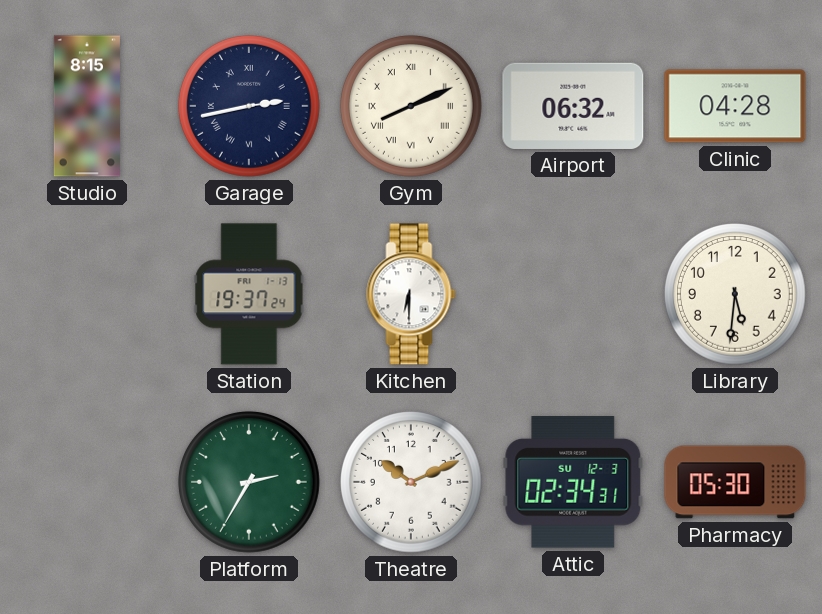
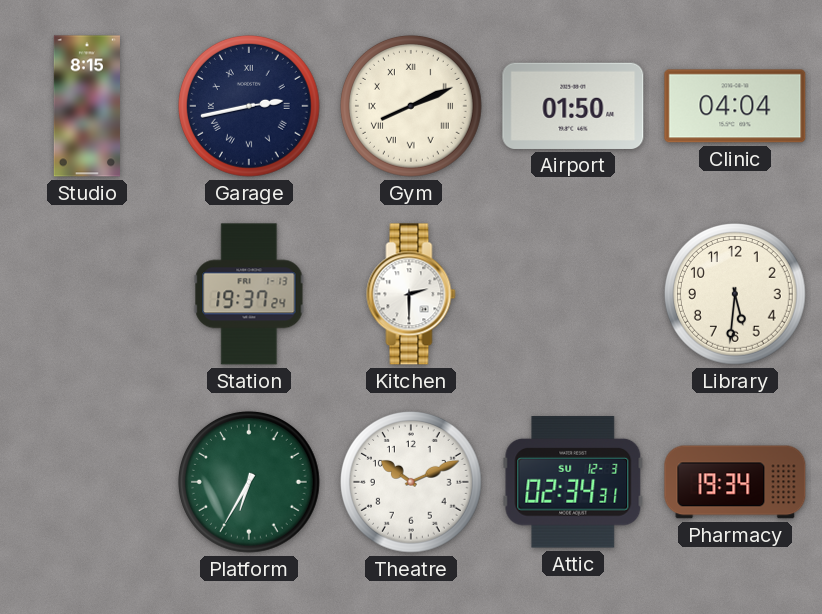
Airport: 06:32 -> 01:50 (573, 106)
Clinic: 04:28 -> 04:04 (735, 106)
Kitchen: 6:30 -> 2:30 (411, 294)
Platform: 2:35 -> 6:35 (249, 482)
Pharmacy: 05:30 -> 19:34 (735, 482)
